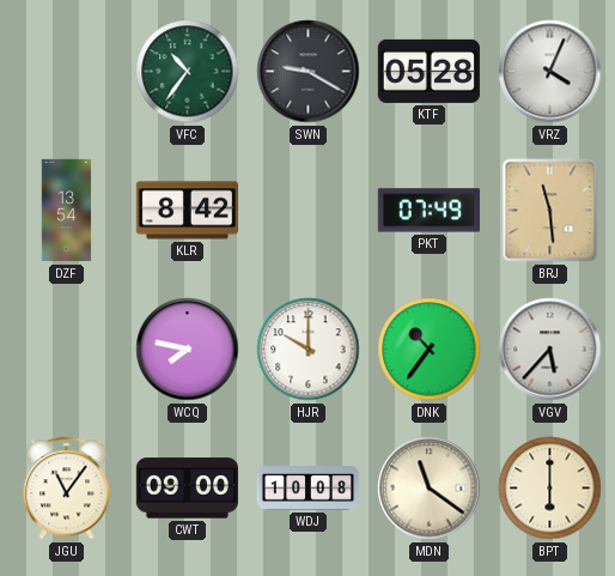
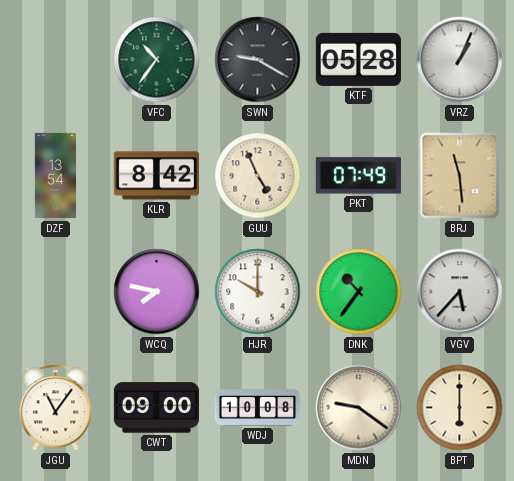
VRZ: 4:04 -> 1:04 (460, 60)
GUU: none -> 4:56 (258, 176)
MDN: 11:21 -> 9:21 (359, 408)
